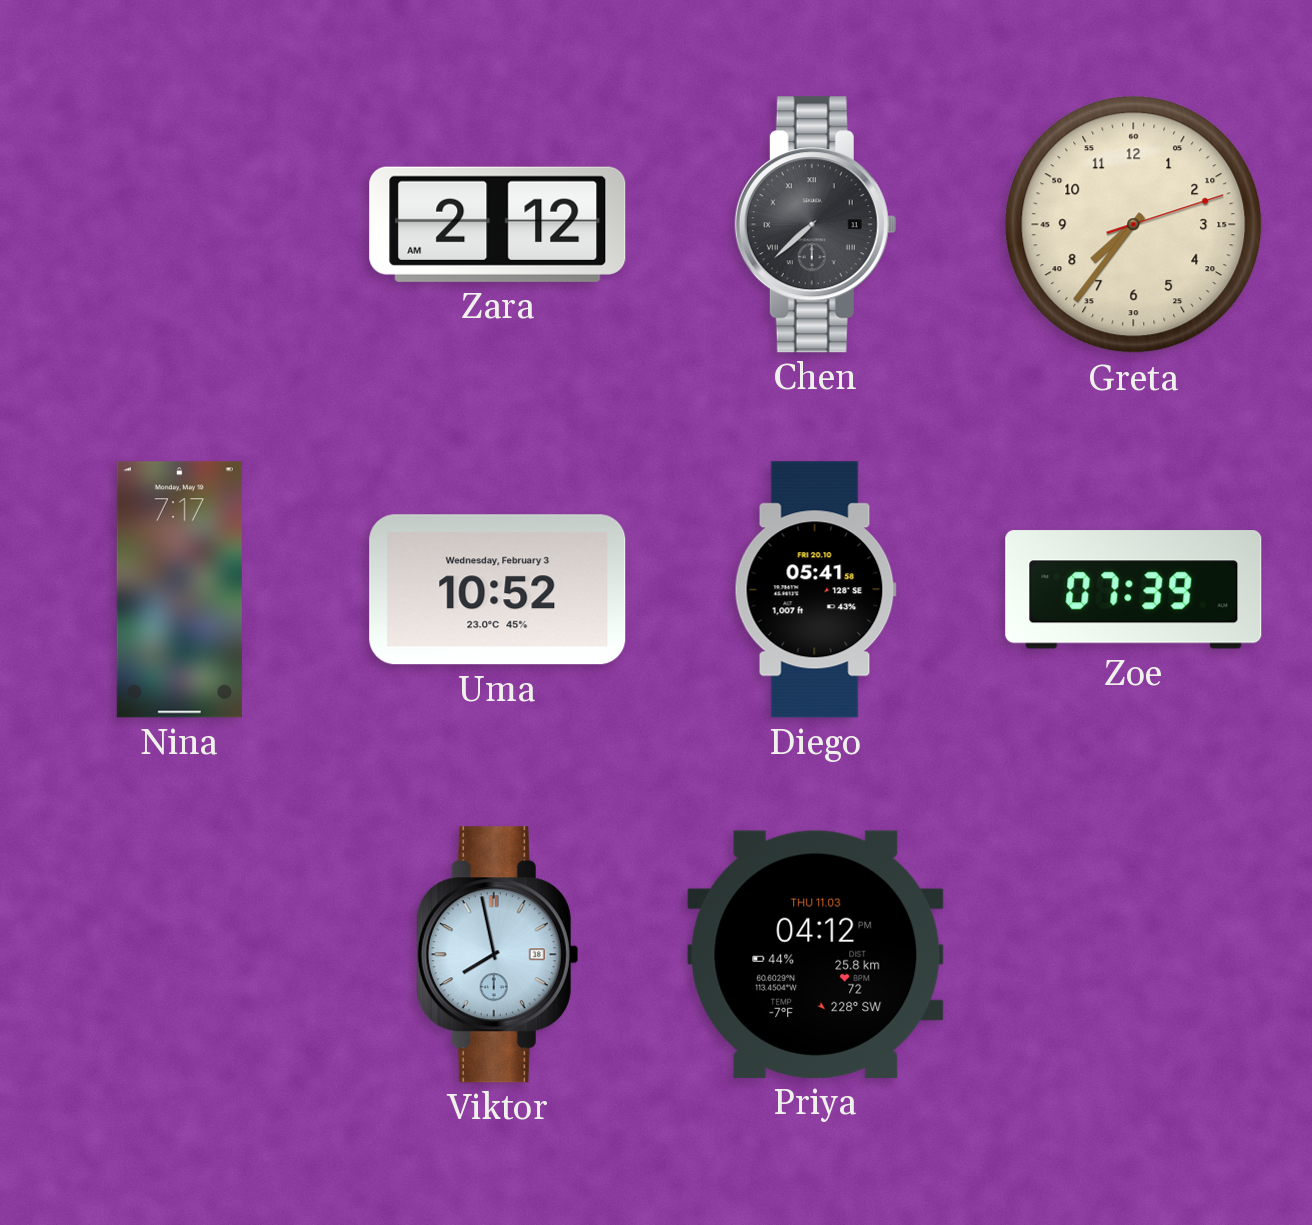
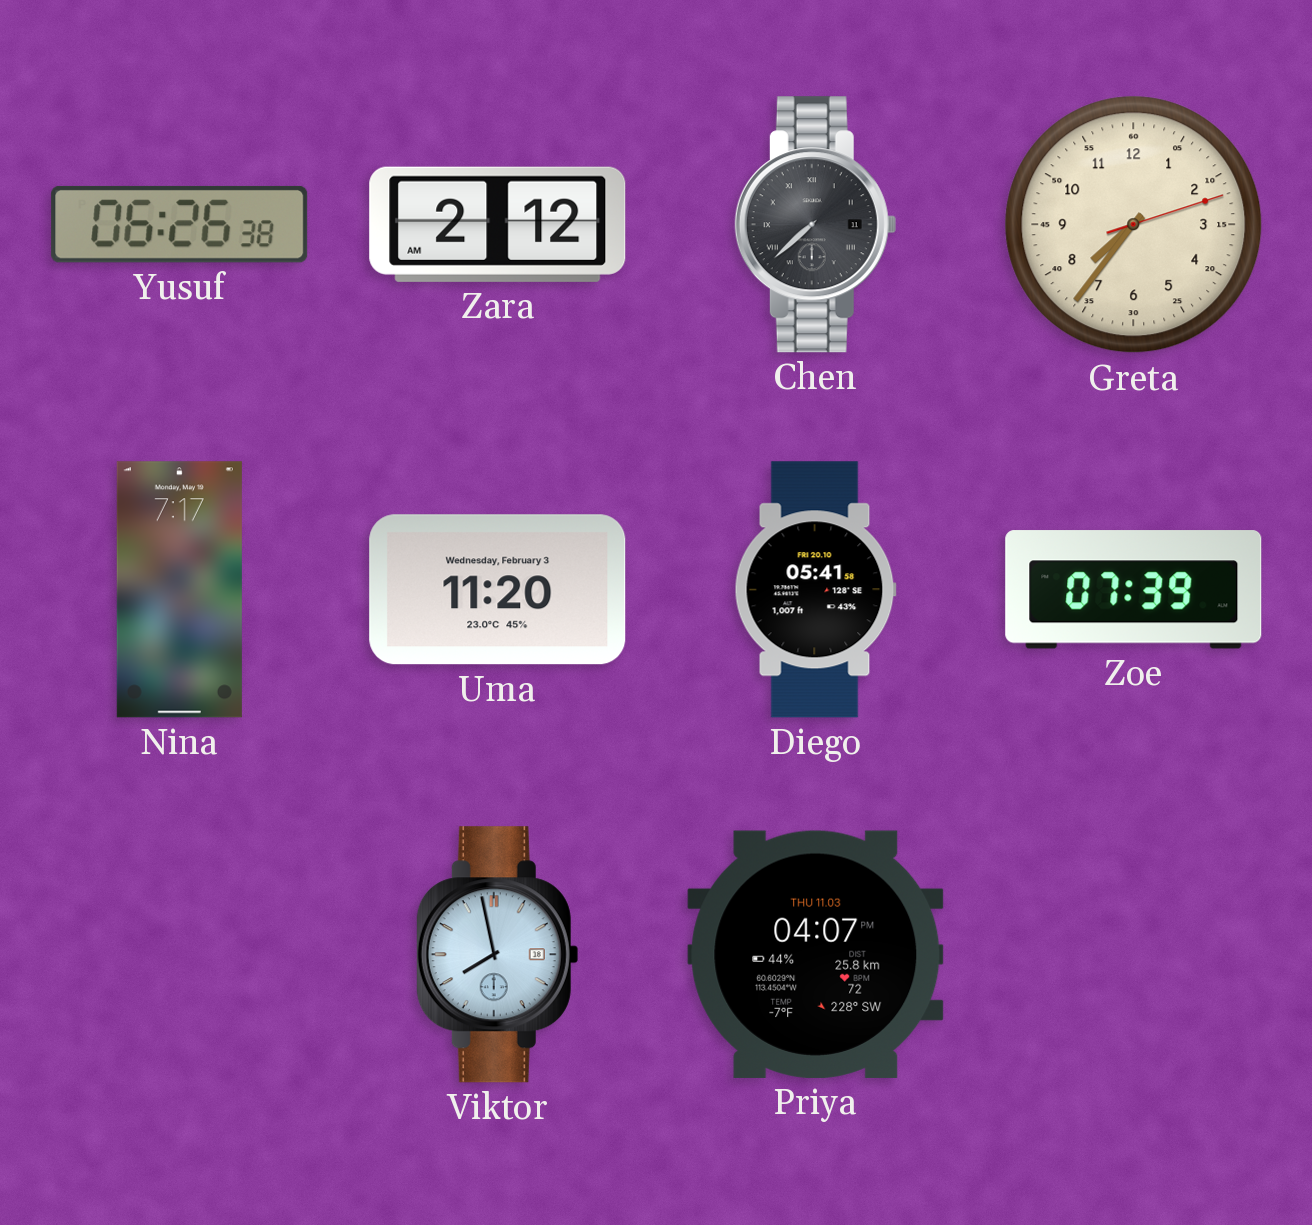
Yusuf: none -> 06:26 (180, 224)
Uma: 10:52 -> 11:20 (498, 590)
Priya: 04:12 -> 04:07 (816, 954)
